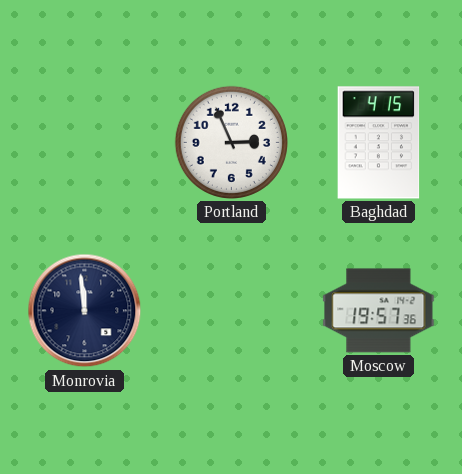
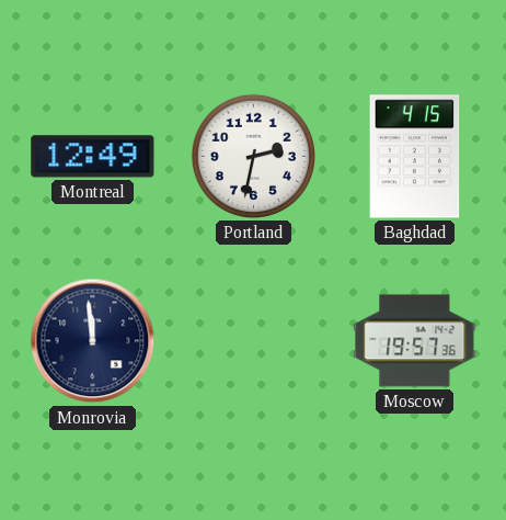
Montreal: none -> 12:49 (93, 157)
Portland: 2:56 -> 2:32 (253, 156)
